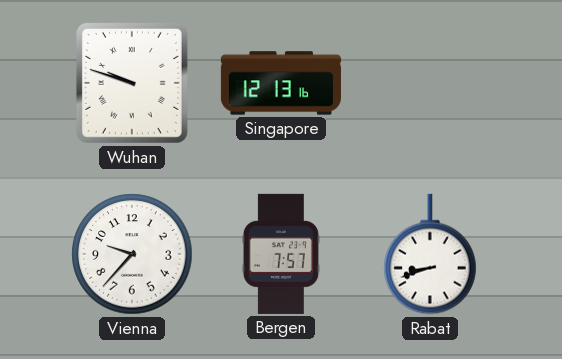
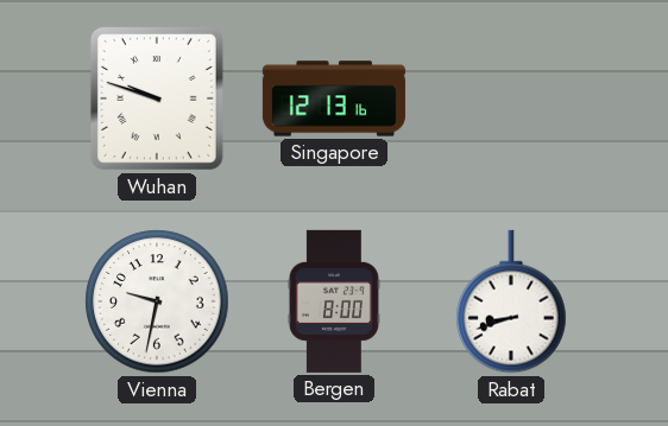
Vienna: 9:37 -> 9:32 (157, 301)
Bergen: 7:57 -> 8:00 (334, 301)
